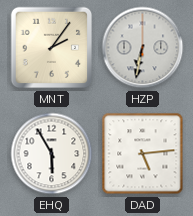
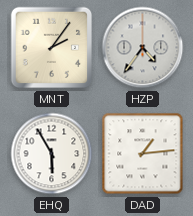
HZP: 6:32 -> 4:36 (143, 48)
DAD: 5:14 -> 1:14 (143, 154)
